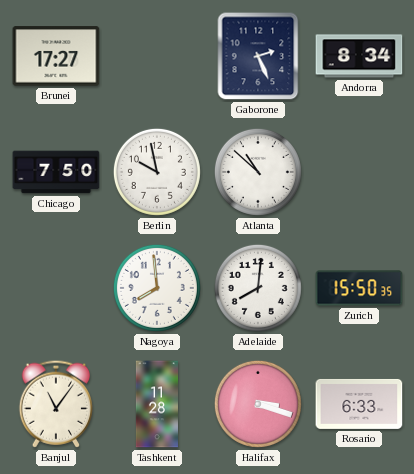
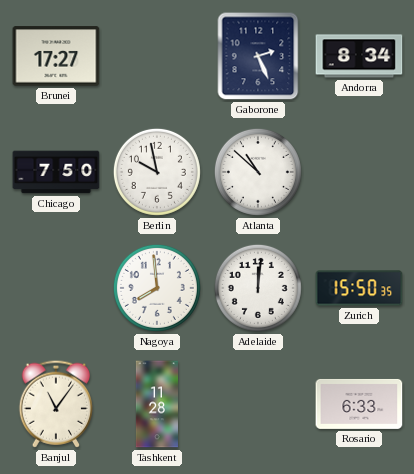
Adelaide: 8:01 -> 12:01 (258, 288)
Halifax: 3:18 -> none (258, 404)
